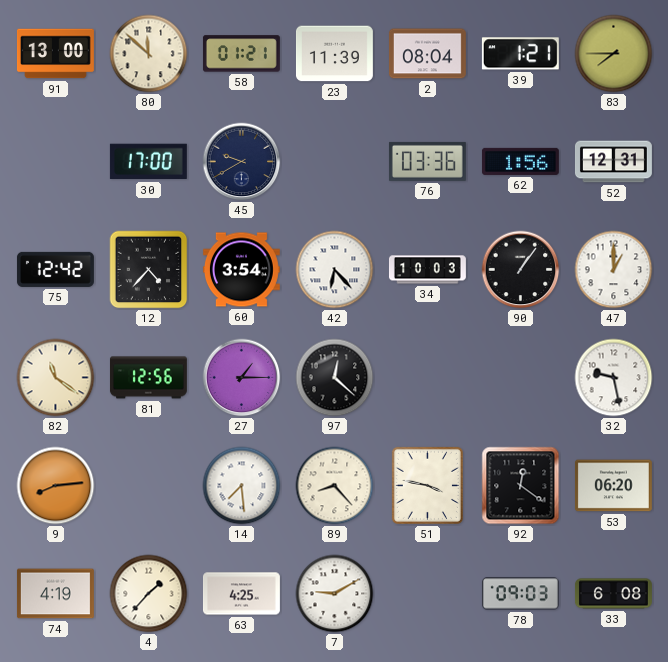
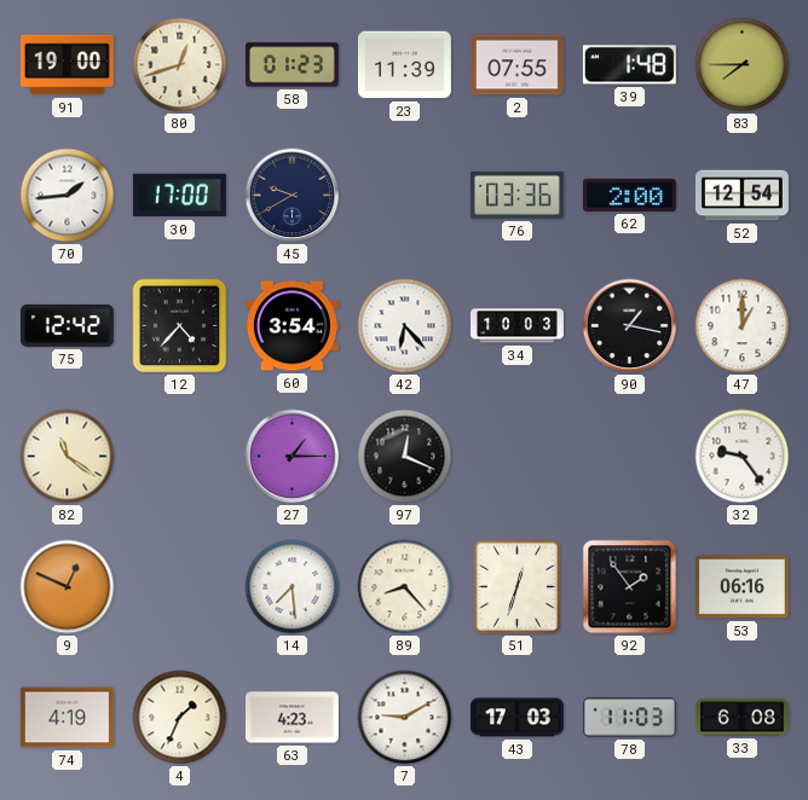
91: 13:00 -> 19:00 (67, 65)
80: 11:52 -> 12:42 (180, 65)
58: 01:21 -> 01:23 (292, 65)
2: 08:04 -> 07:55 (516, 65)
39: 1:21 -> 1:48 (629, 65)
70: none -> 1:44 (68, 196)
62: 1:56 -> 2:00 (629, 195)
52: 12:31 -> 12:54 (741, 196)
90: 1:06 -> 1:17 (630, 326)
81: 12:56 -> none (148, 378)
97: 12:22 -> 12:19 (405, 457)
32: 9:28 -> 9:24 (743, 457)
9: 8:14 -> 12:49 (68, 587)
51: 3:47 -> 12:33 (516, 586)
92: 12:21 -> 1:54 (630, 587)
53: 06:20 -> 06:16 (741, 587)
4: 1:37 -> 1:34 (180, 718)
63: 4:25 -> 4:23 (292, 718)
43: none -> 17:03 (516, 718)
78: 09:03 -> 11:03 (629, 718)
